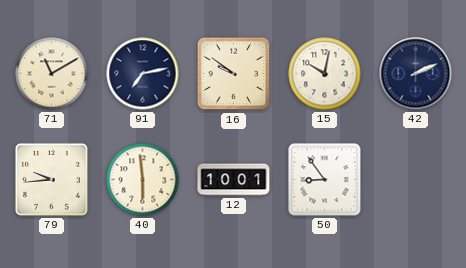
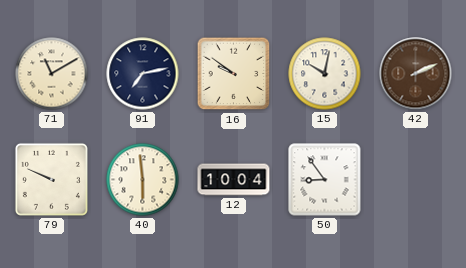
42 dial: navy -> brown (416, 74)
79: 9:44 -> 9:49 (51, 179)
12: 10:01 -> 10:04 (234, 180)
